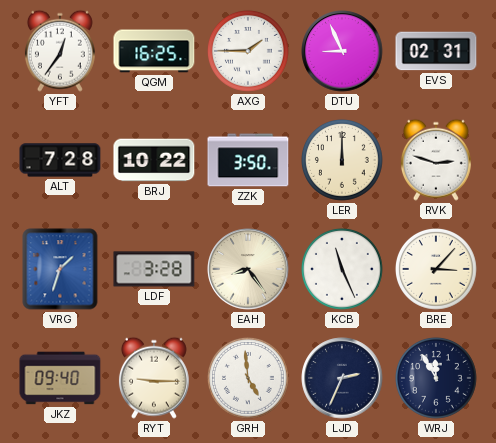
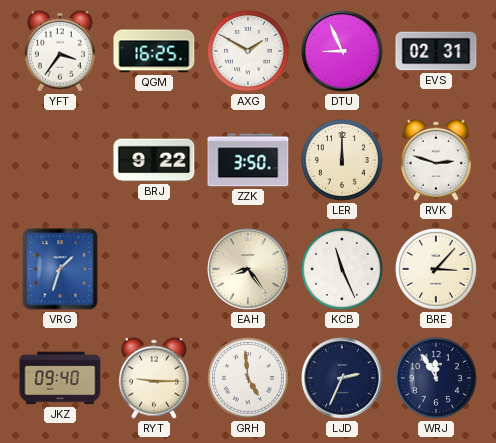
YFT: 12:36 -> 3:36 (60, 51)
AXG: 1:45 -> 1:50 (248, 51)
ALT: 7:28 -> none (60, 160)
BRJ: 10:22 -> 9:22 (154, 160)
LDF: 3:28 -> none (154, 269)
